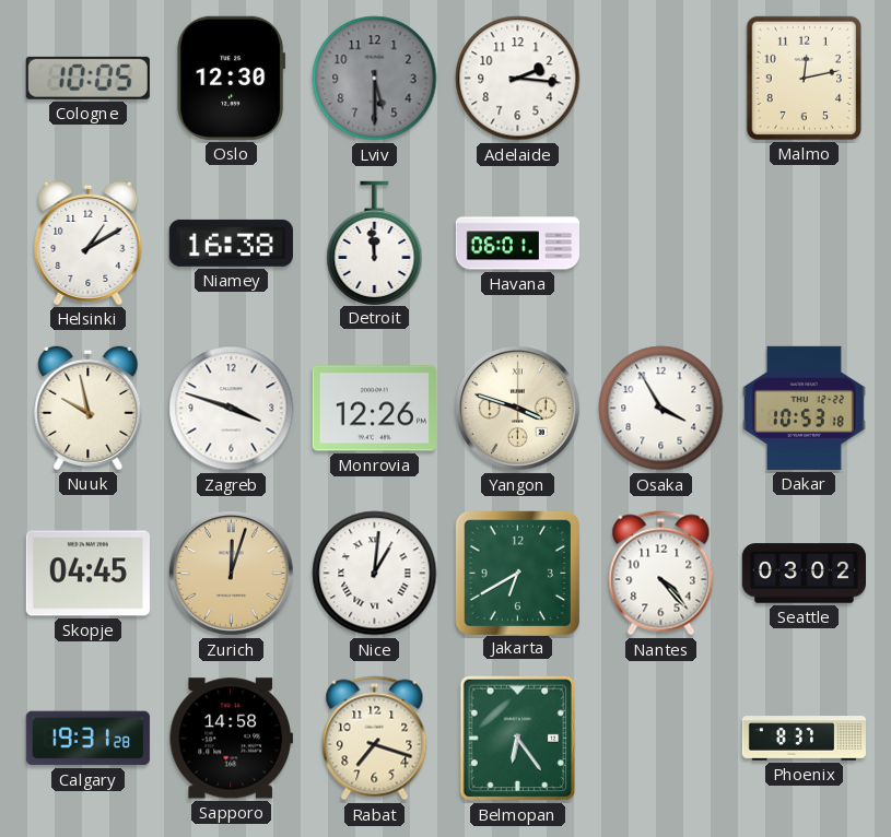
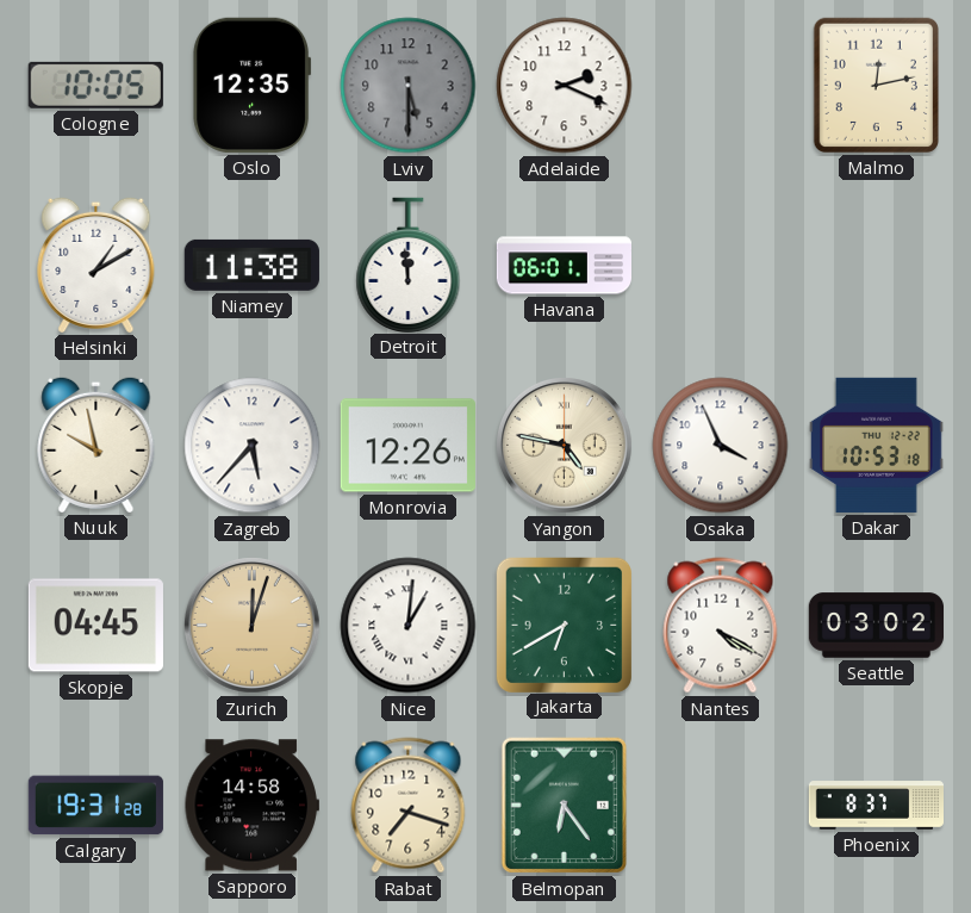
Oslo: 12:30 -> 12:35 (253, 85)
Adelaide: 2:16 -> 2:19 (565, 86)
Niamey: 16:38 -> 11:38 (251, 265)
Zagreb: 3:48 -> 5:37 (253, 446)
Yangon: 3:48 -> 4:47 (565, 446)
Osaka: 3:55 -> 3:56 (721, 446)
Nantes: 4:23 -> 4:20 (721, 626)
